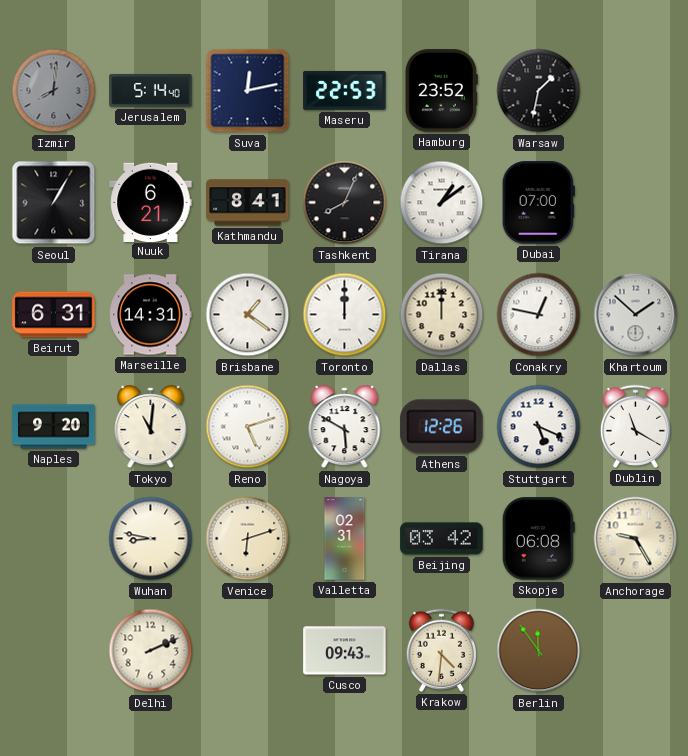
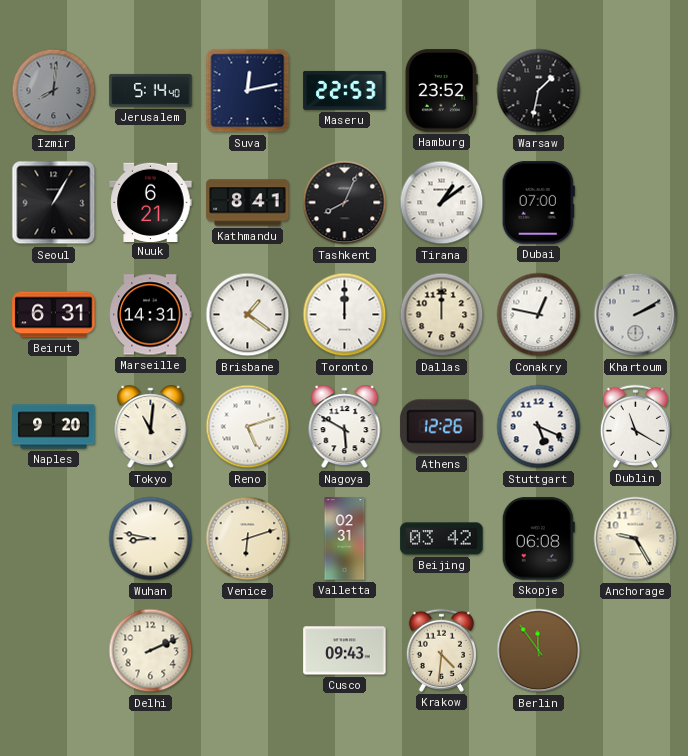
Khartoum: 1:52 -> 2:10 (636, 315)
